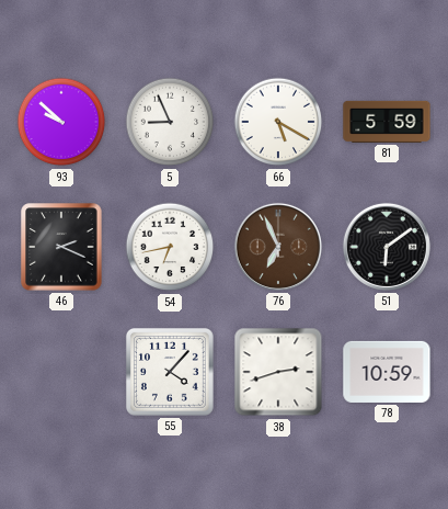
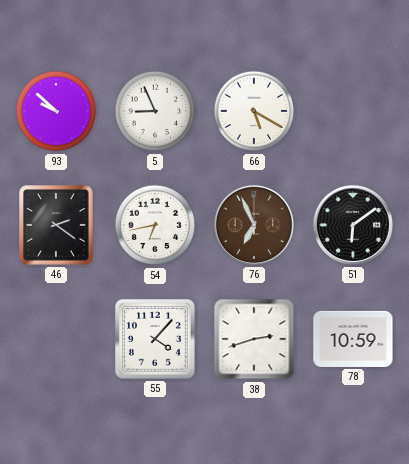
81: 5:59 -> none (387, 122)
46: 2:19 -> 2:21 (56, 225)
